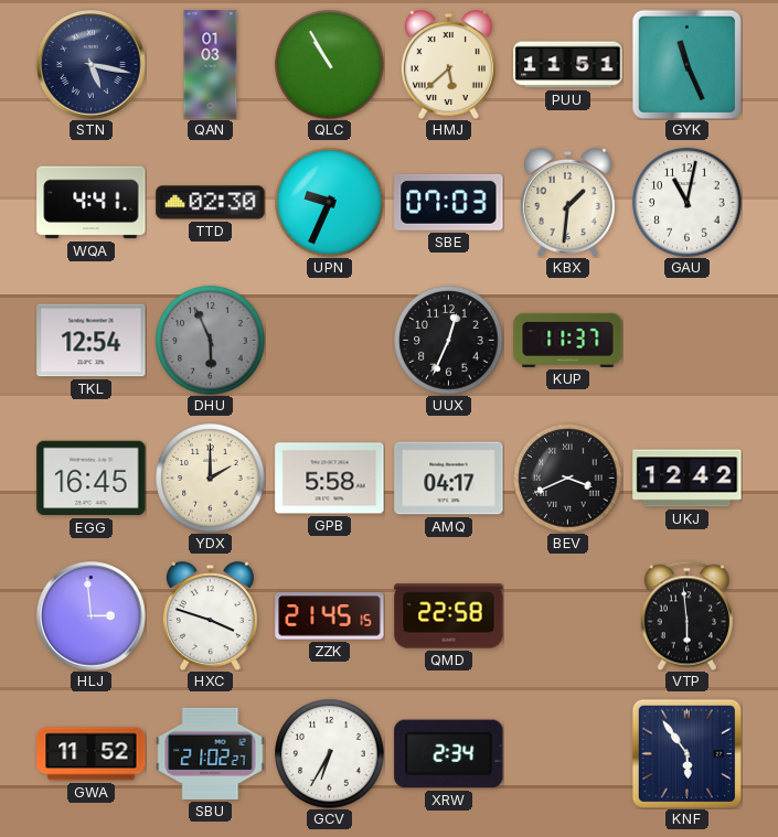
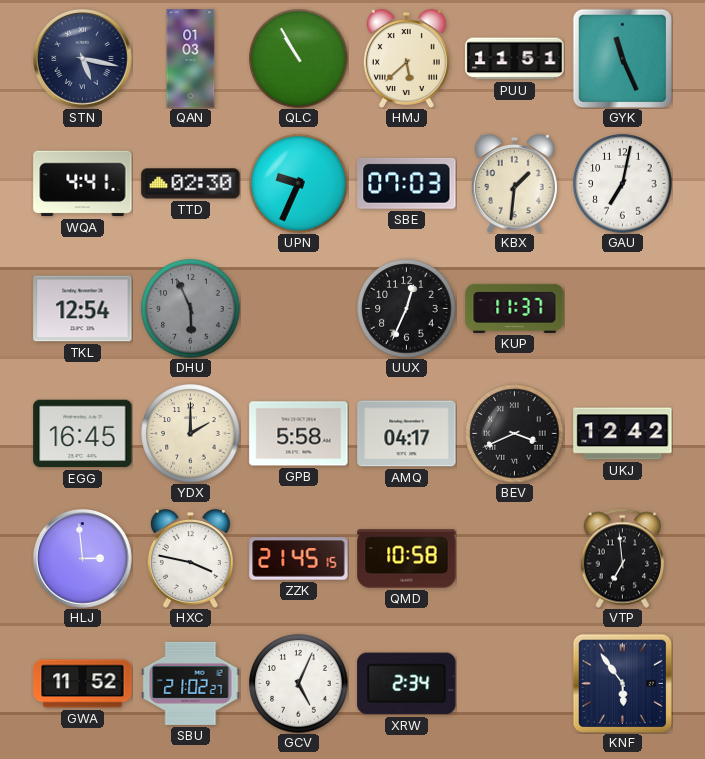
GAU: 11:02 -> 7:02 (623, 184)
HXC: 3:48 -> 3:47 (190, 559)
QMD: 22:58 -> 10:58 (407, 559)
VTP: 5:59 -> 6:59 (622, 558)
GCV: 6:35 -> 5:04 (299, 684)
